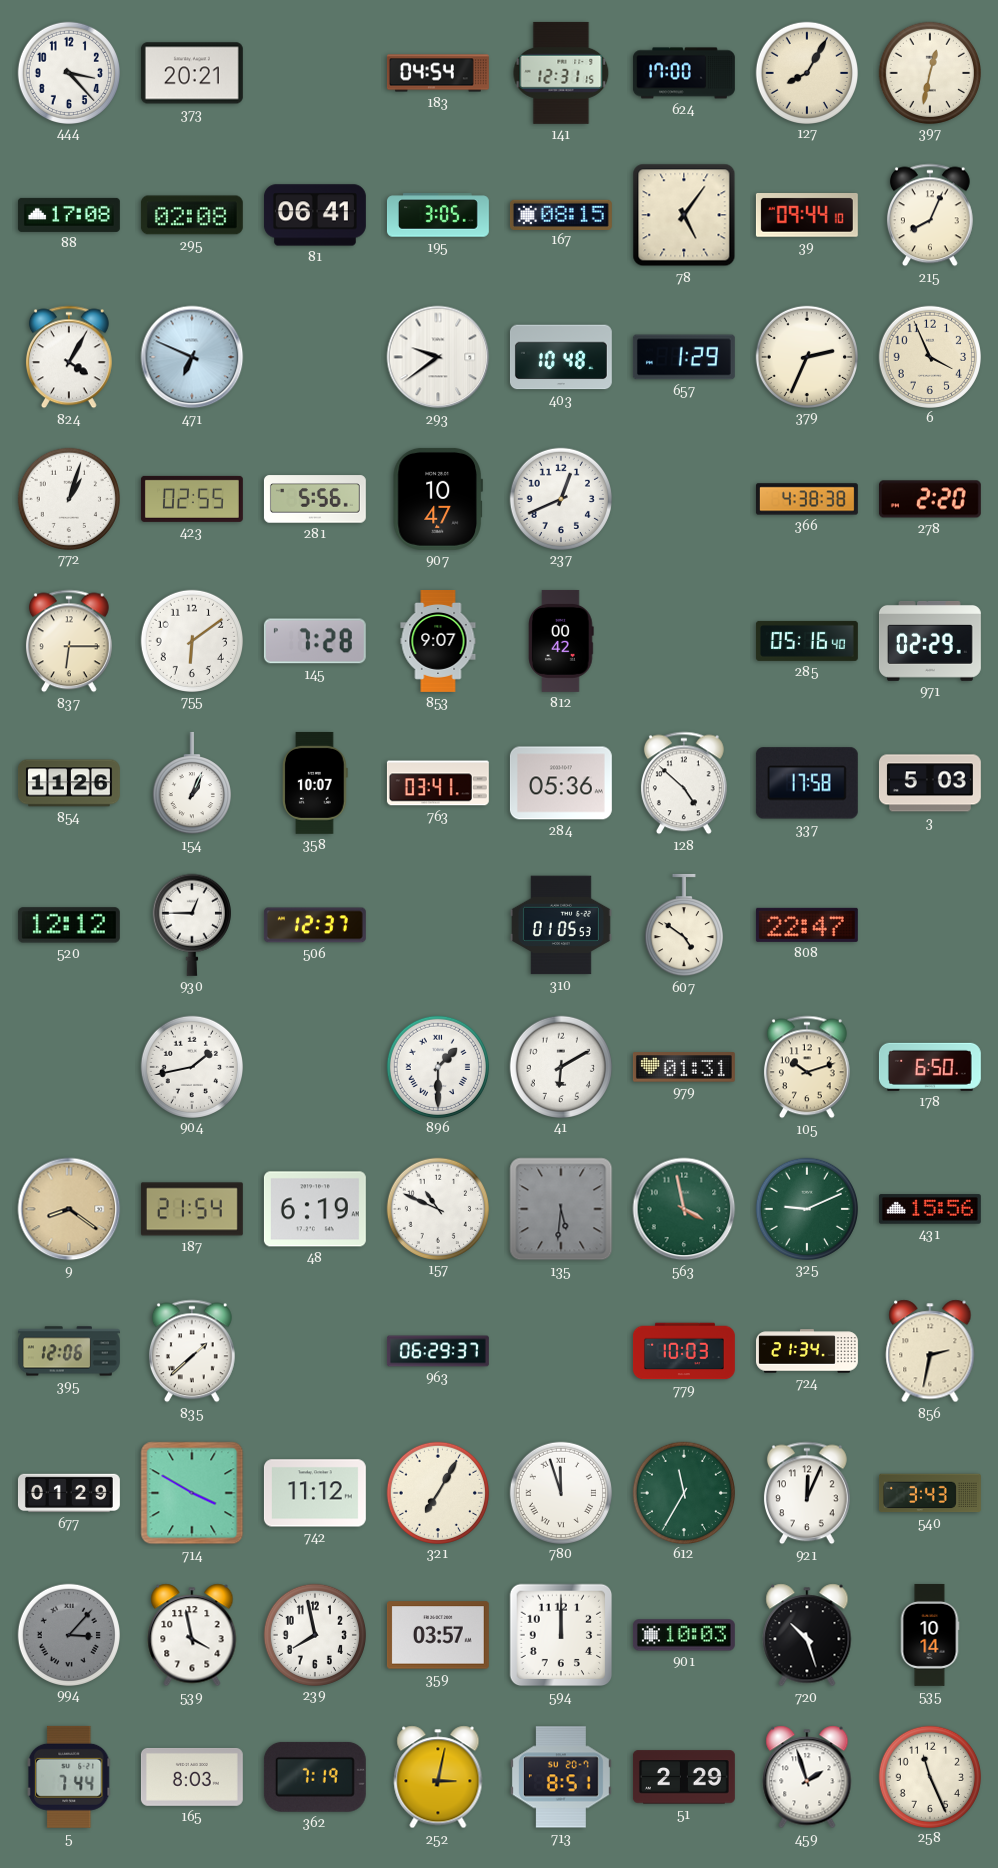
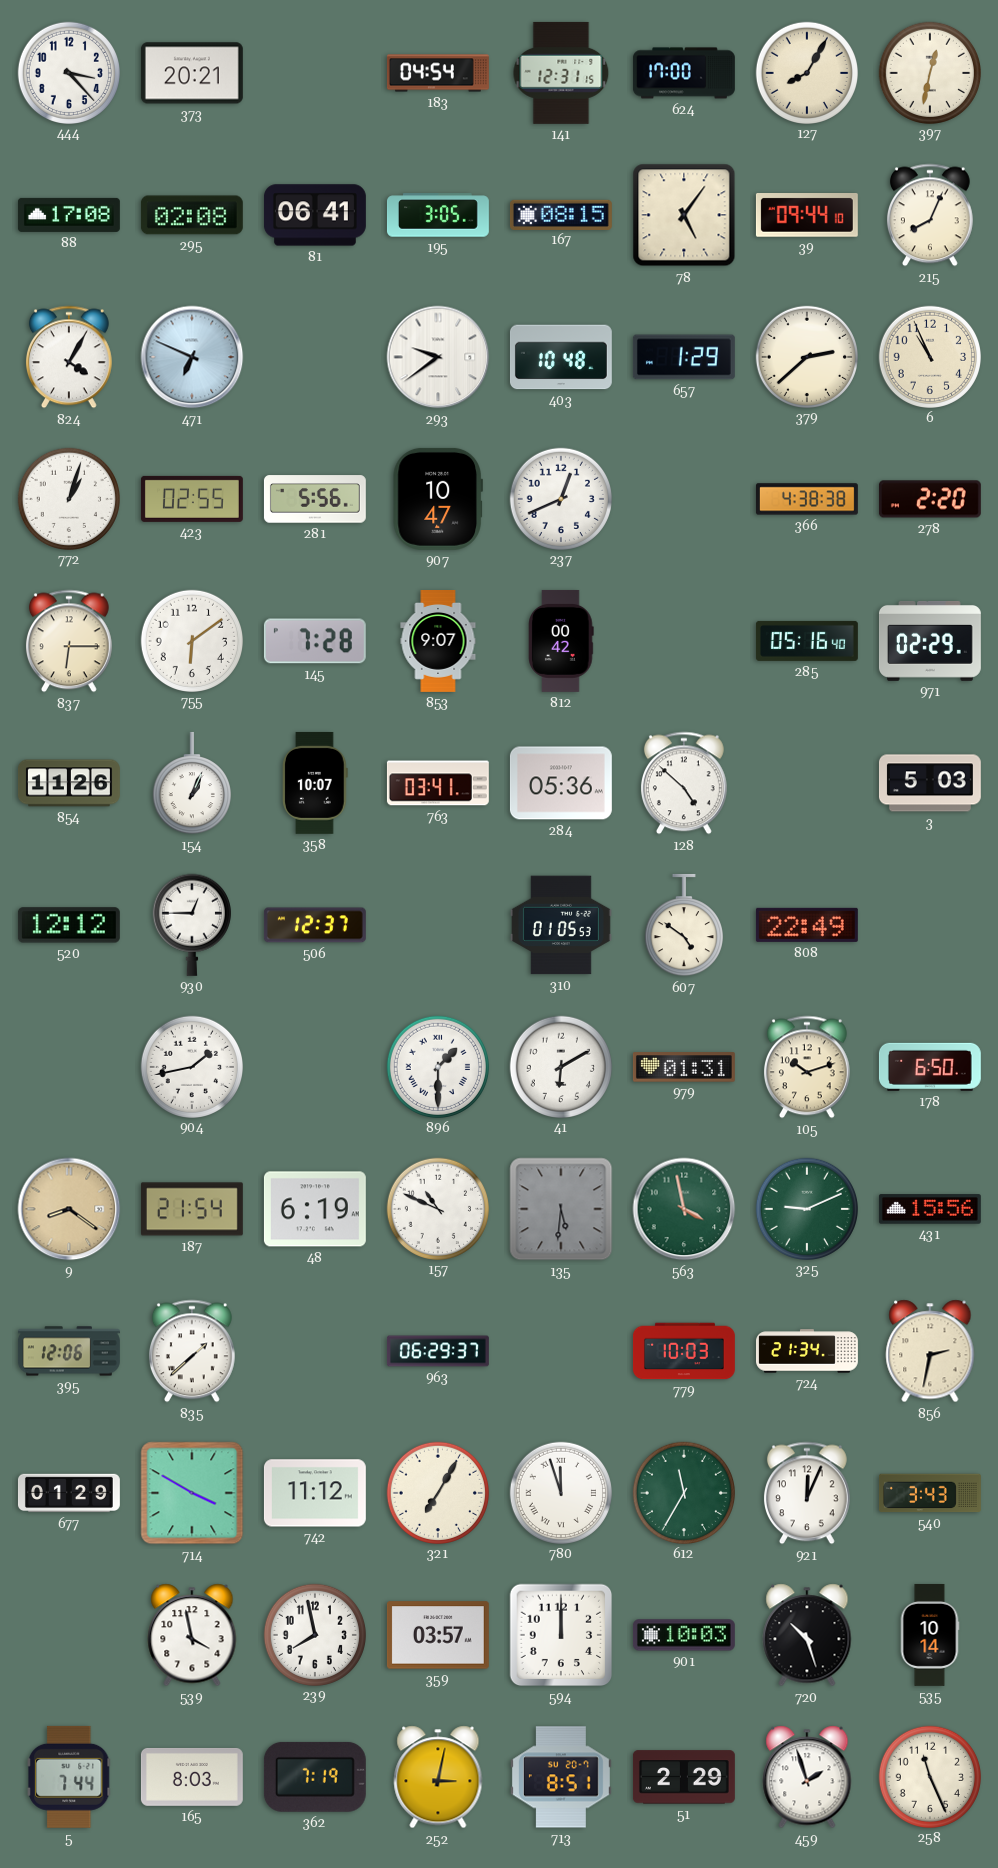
379: 2:34 -> 2:38 (806, 356)
6: 3:56 -> 10:56 (929, 356)
337: 17:58 -> none (807, 783)
808: 22:47 -> 22:49 (807, 925)
994: 3:07 -> none (68, 1634)
